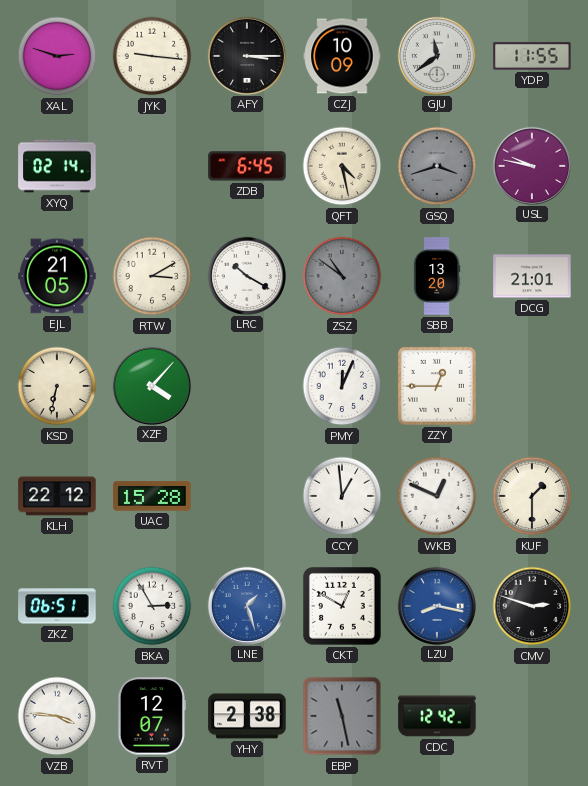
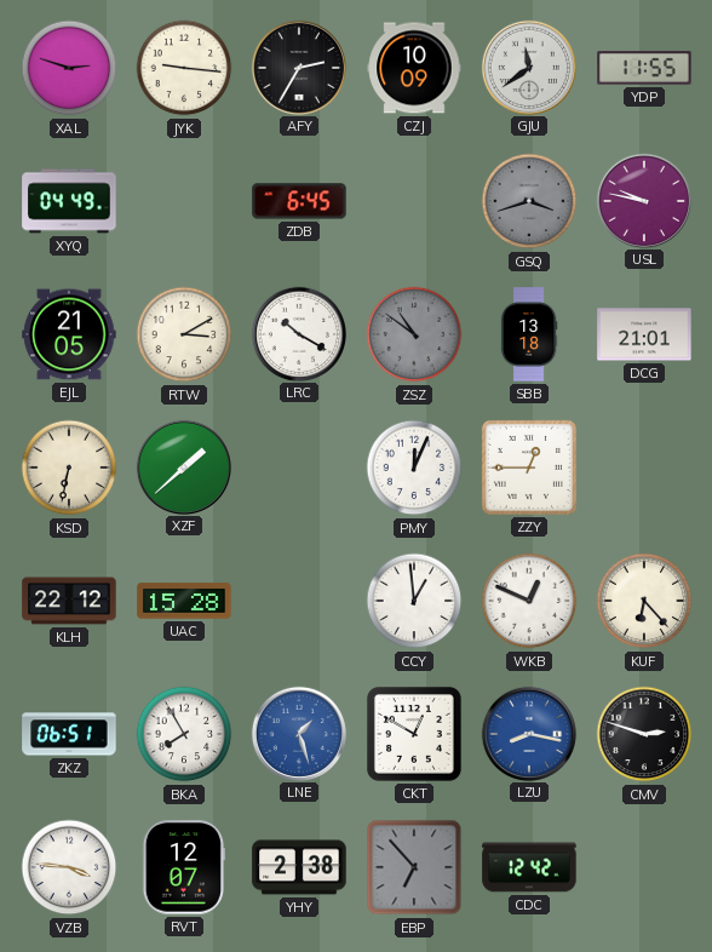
AFY: 3:15 -> 2:35 (298, 67)
XYQ: 02:14 -> 04:49 (69, 201)
QFT: 4:28 -> none (342, 166)
SBB: 13:20 -> 13:18 (529, 334)
XZF: 4:07 -> 1:38 (183, 466)
KUF: 1:30 -> 6:23 (644, 601)
BKA: 2:55 -> 7:55 (184, 734)
EBP: 11:28 -> 6:53 (414, 867)
